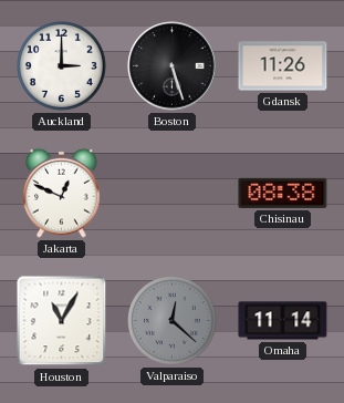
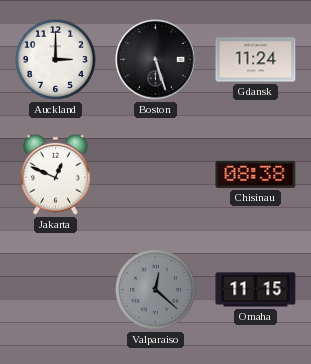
Gdansk: 11:26 -> 11:24 (256, 60)
Houston: 11:05 -> none (62, 321)
Omaha: 11:14 -> 11:15 (256, 290)
